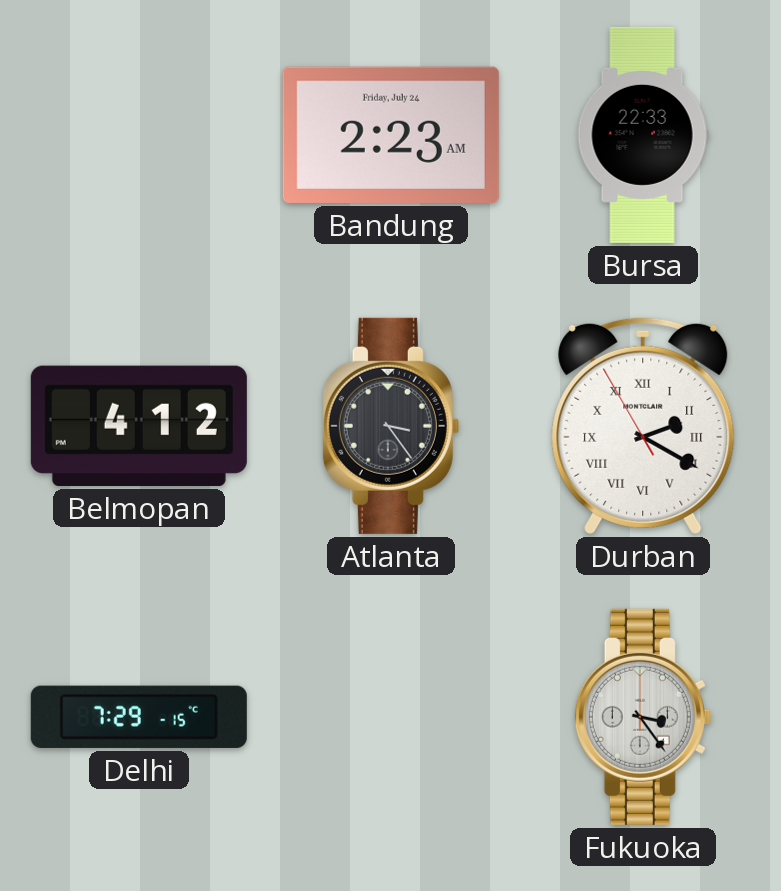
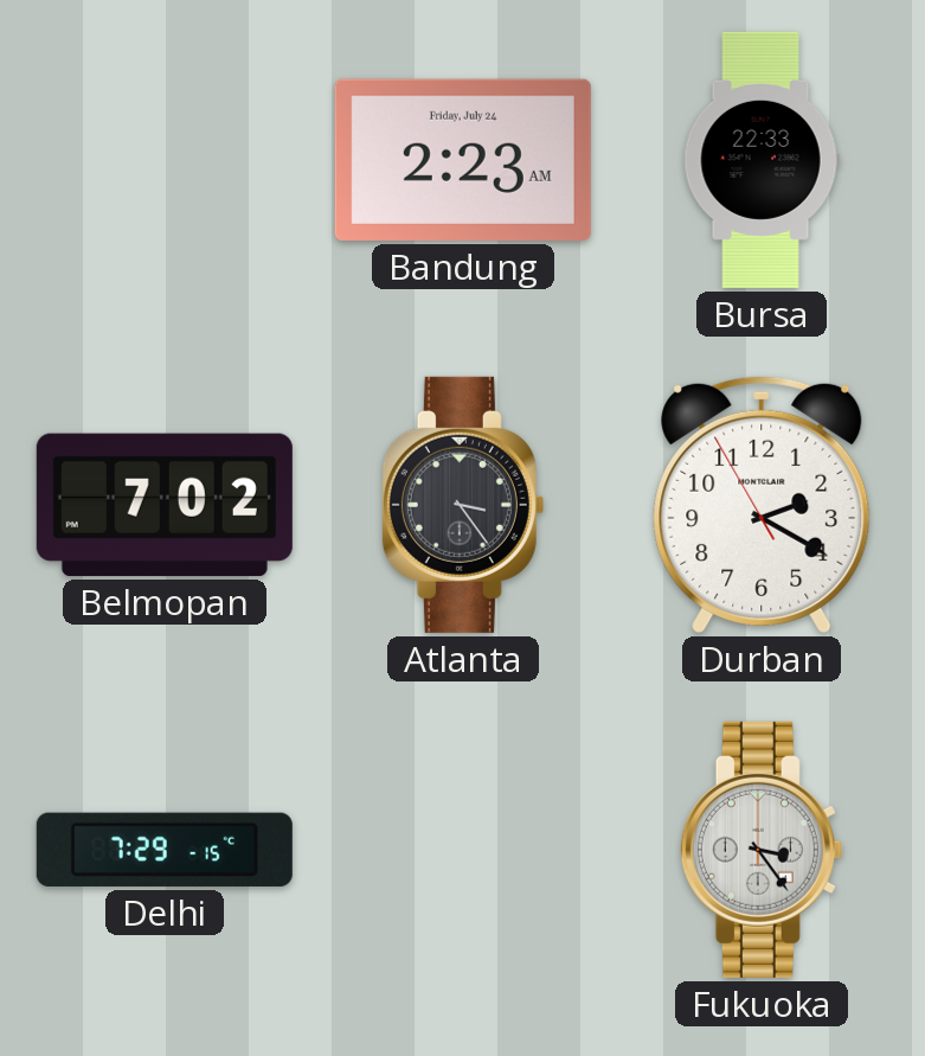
Belmopan: 4:12 -> 7:02 (165, 505)
Durban numerals: Roman -> Arabic (762, 504)
